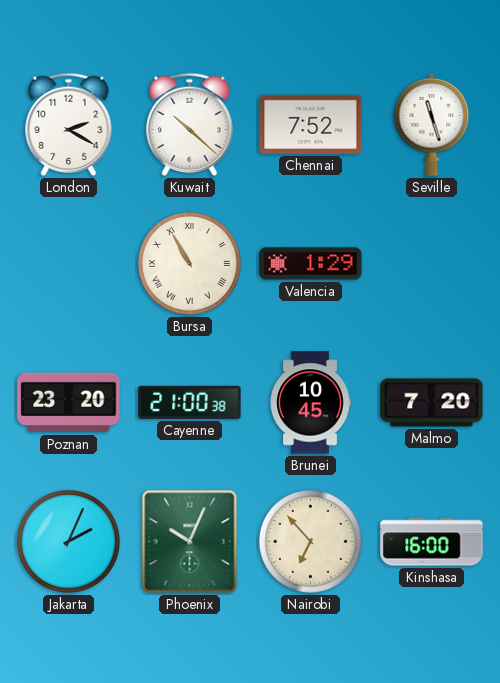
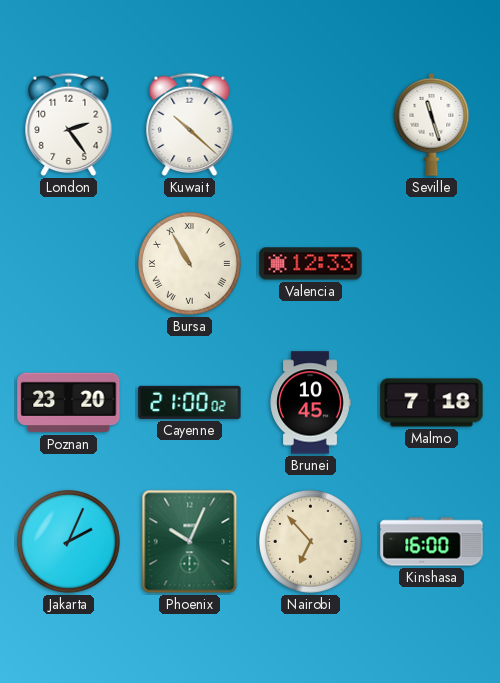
London: 2:20 -> 2:24 (69, 125)
Chennai: 7:52 -> none (311, 124)
Valencia: 1:29 -> 12:33 (311, 264)
Cayenne: 21:00:38 -> 21:00:02 (190, 402)
Malmo: 7:20 -> 7:18 (432, 403)
